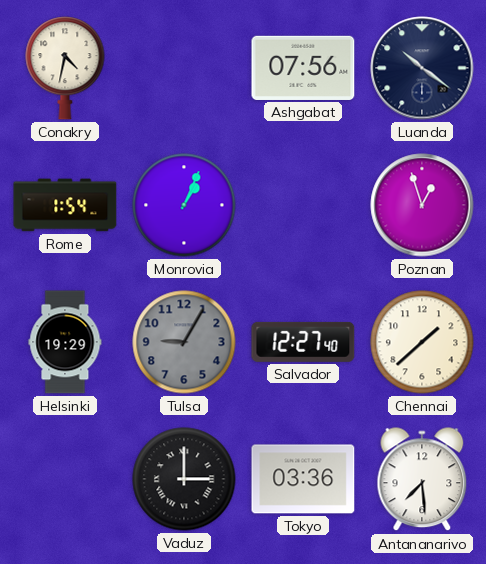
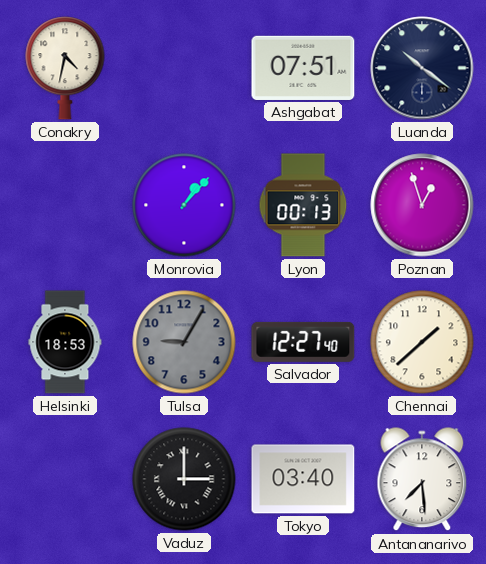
Ashgabat: 07:56 -> 07:51 (303, 68)
Rome: 1:54 -> none (65, 205)
Monrovia: 1:04 -> 1:07 (184, 205)
Lyon: none -> 00:13 (303, 205)
Helsinki: 19:29 -> 18:53 (65, 342)
Tokyo: 03:36 -> 03:40 (303, 479)
